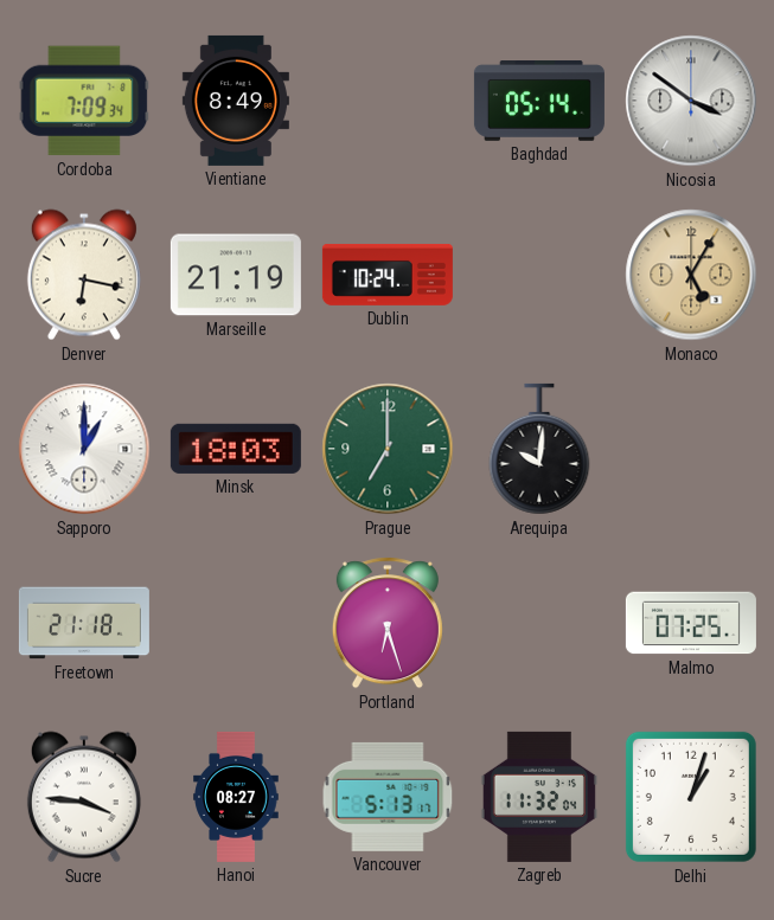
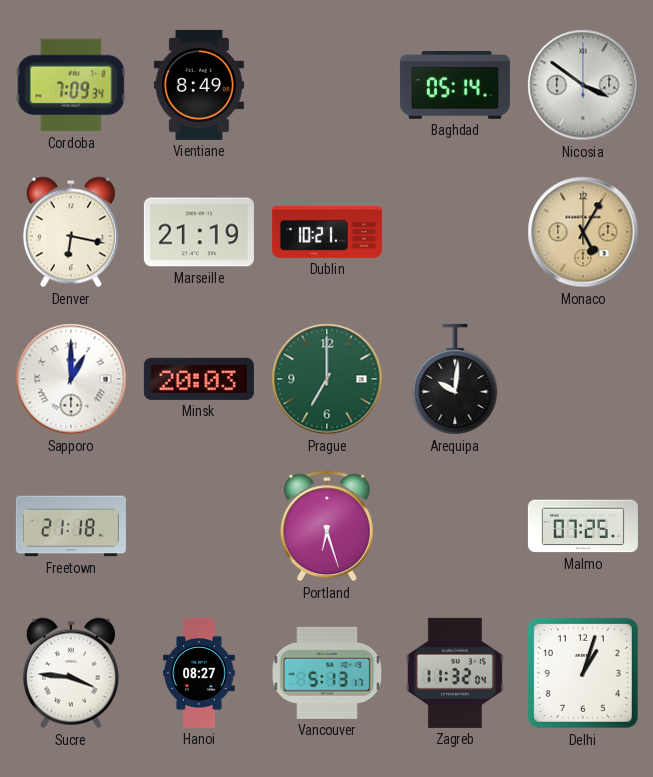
Dublin: 10:24 -> 10:21 (327, 232)
Minsk: 18:03 -> 20:03 (199, 379)
